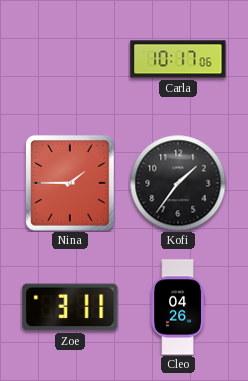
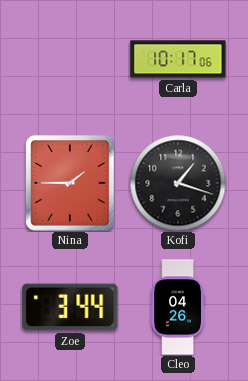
Kofi: 1:36 -> 1:18 (178, 183)
Zoe: 3:11 -> 3:44 (70, 307)
